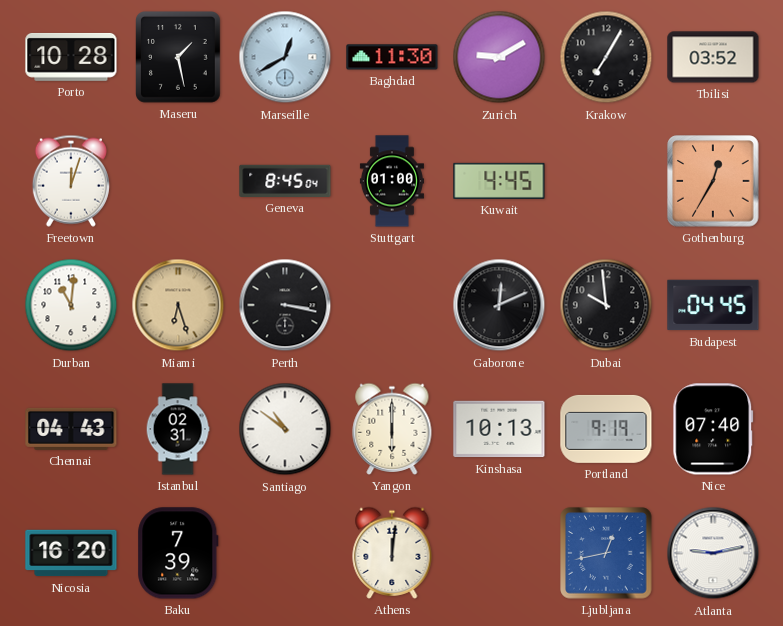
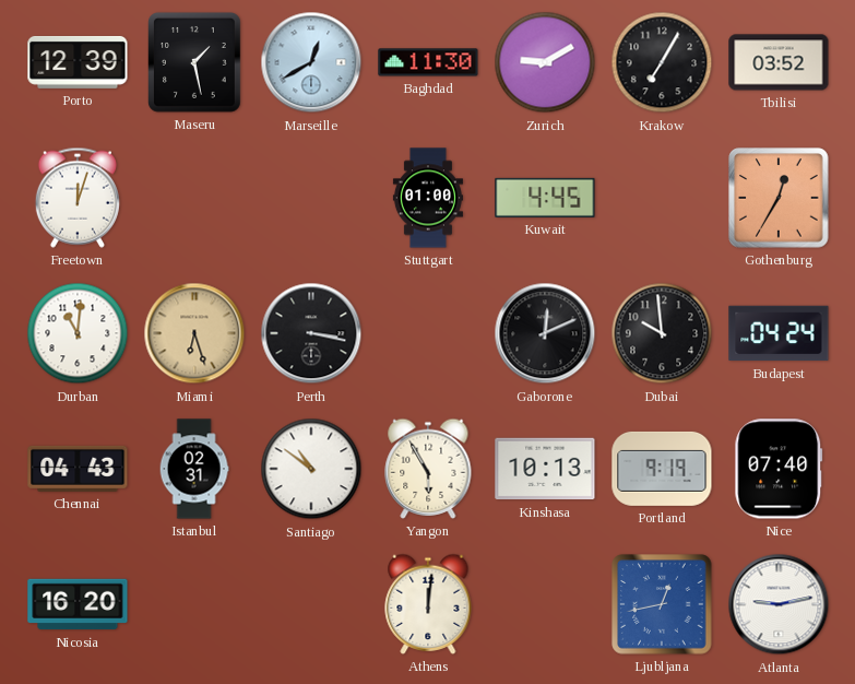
Porto: 10:28 -> 12:39 (78, 62)
Geneva: 8:45 -> none (285, 181)
Budapest: 04:45 -> 04:24 (779, 333)
Yangon: 6:00 -> 5:55 (428, 469)
Baku: 7:39 -> none (178, 553)
